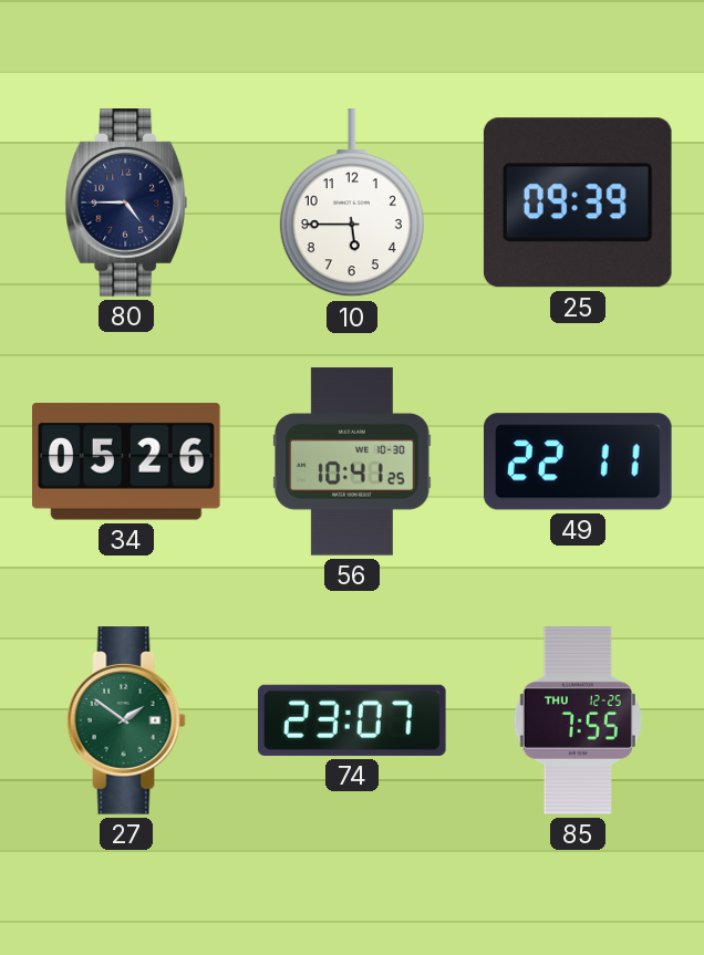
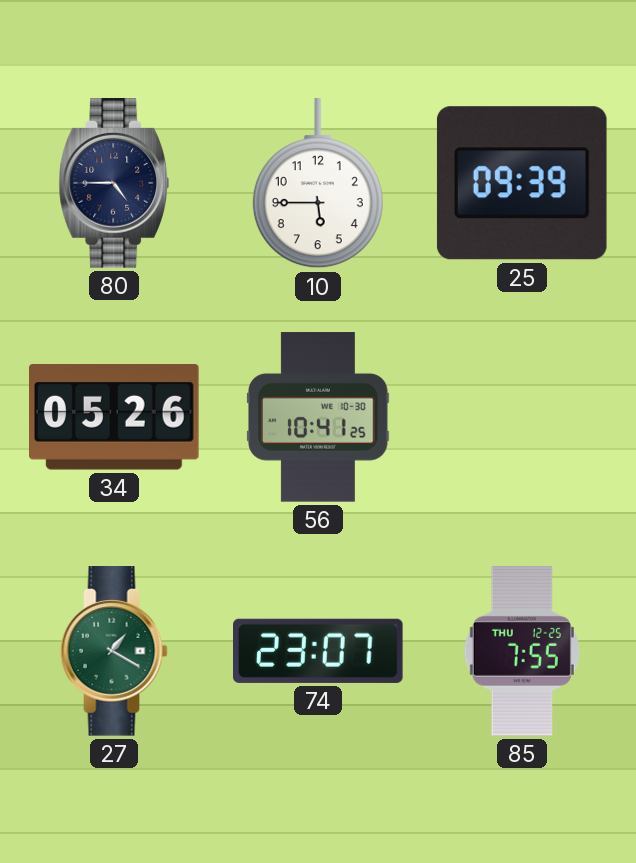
49: 22:11 -> none (579, 461)
27: 1:51 -> 1:20 (114, 651)
